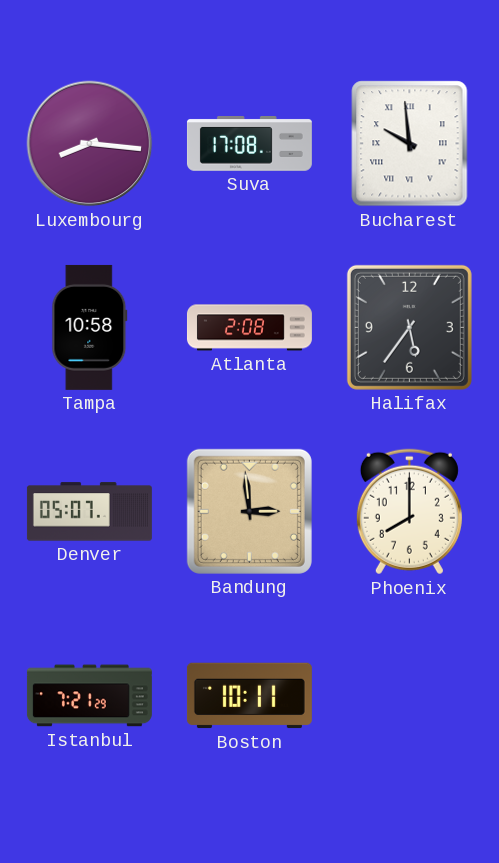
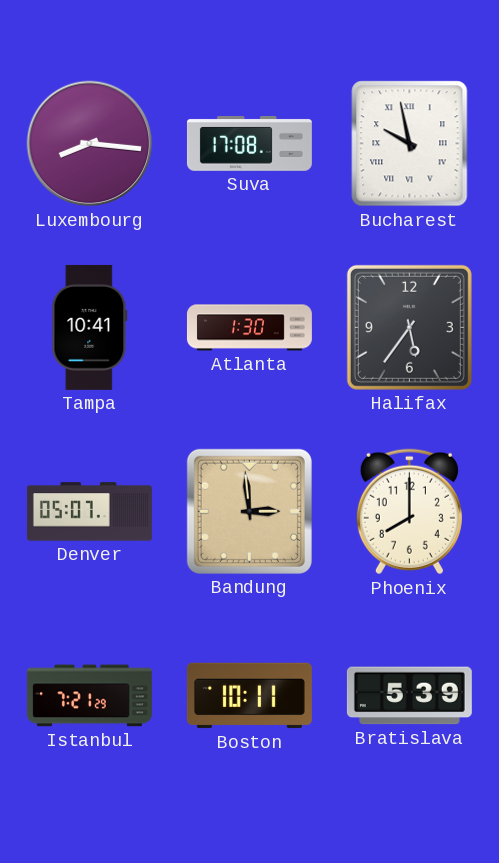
Bucharest: 9:59 -> 9:58 (410, 144)
Tampa: 10:58 -> 10:41 (90, 327)
Atlanta: 2:08 -> 1:30 (249, 328)
Bratislava: none -> 5:39 (409, 696)
